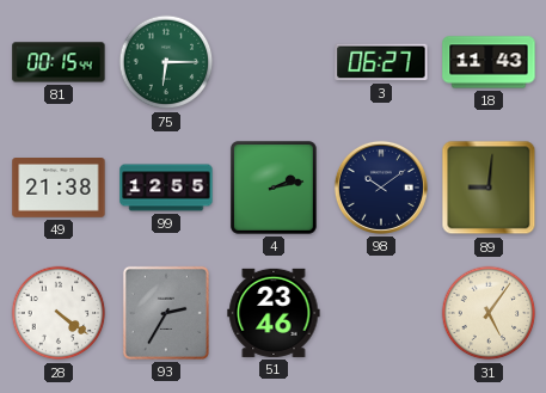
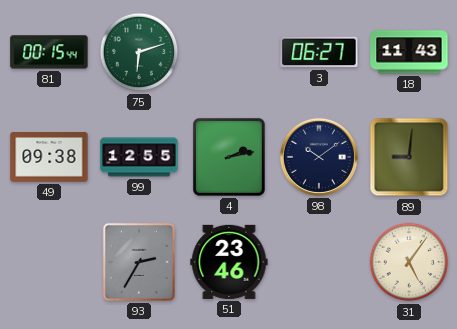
75: 6:15 -> 6:12 (139, 52)
49: 21:38 -> 09:38 (49, 158)
28: 4:21 -> none (59, 313)
